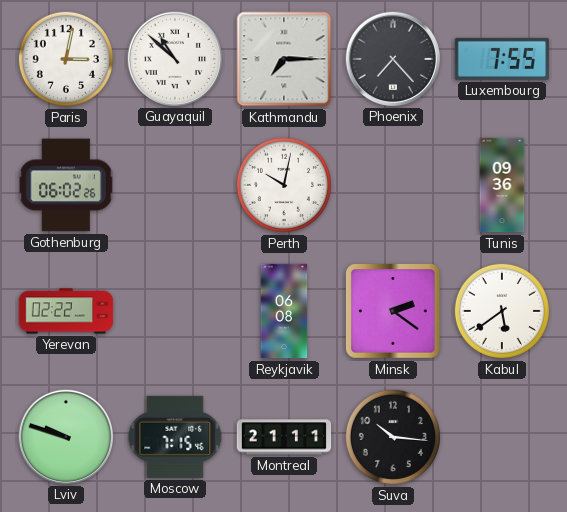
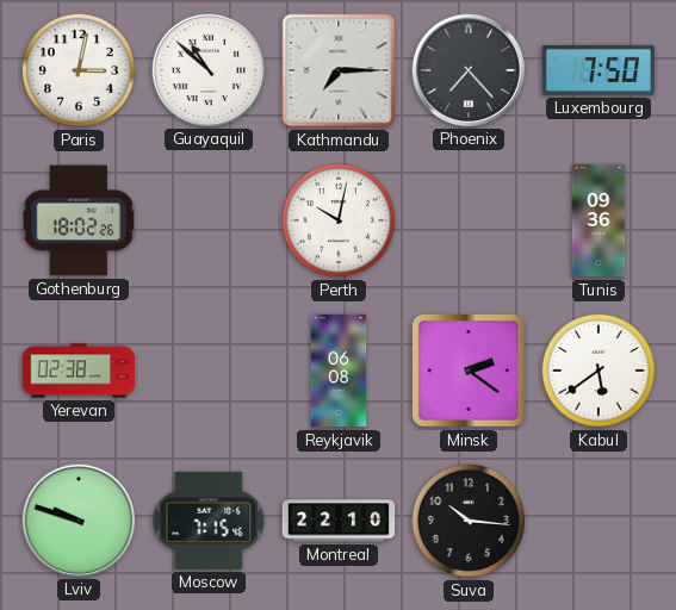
Luxembourg: 7:55 -> 7:50 (599, 70)
Gothenburg: 06:02 -> 18:02 (79, 220)
Yerevan: 02:22 -> 02:38 (79, 371)
Montreal: 21:11 -> 22:10 (339, 521)
